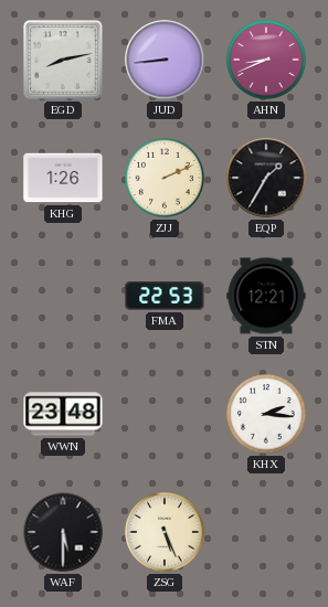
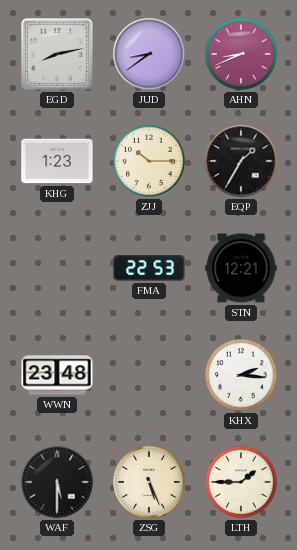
JUD: 8:44 -> 8:39 (149, 54)
KHG: 1:26 -> 1:23 (57, 161)
ZJJ: 2:11 -> 10:15 (150, 162)
LTH: none -> 1:45 (242, 483)
